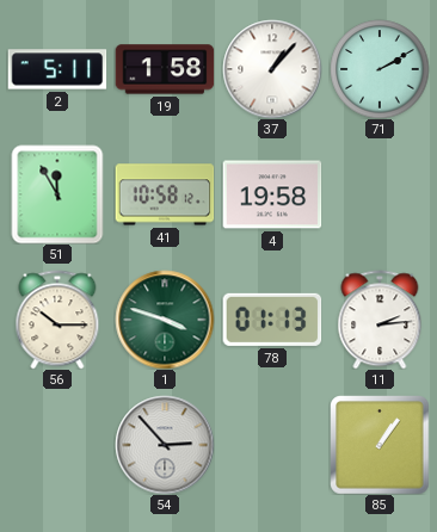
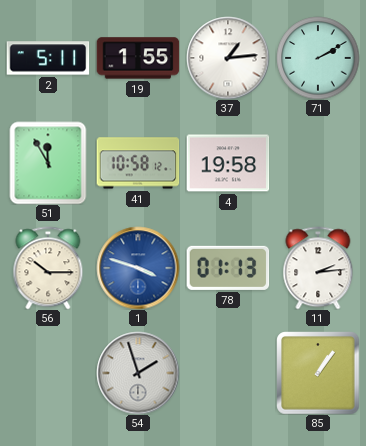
19: 1:58 -> 1:55 (138, 58)
37: 1:07 -> 1:14 (228, 58)
1 dial: green -> blue (138, 268)
54: 2:53 -> 1:57 (138, 373)
